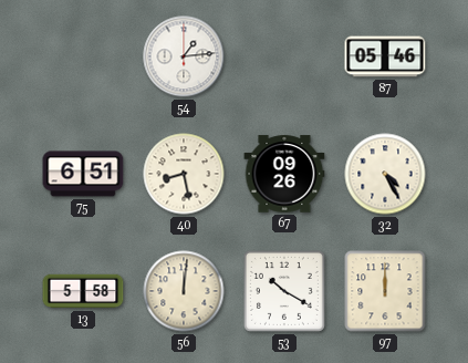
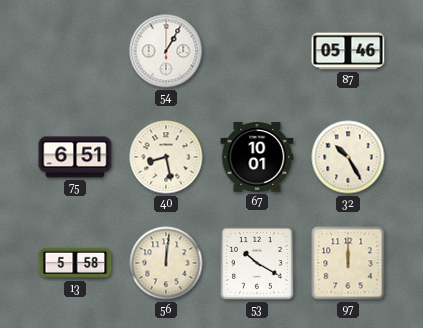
54: 1:14 -> 1:05 (166, 51)
67: 09:26 -> 10:01 (257, 157)
32: 4:25 -> 10:25 (348, 157)
